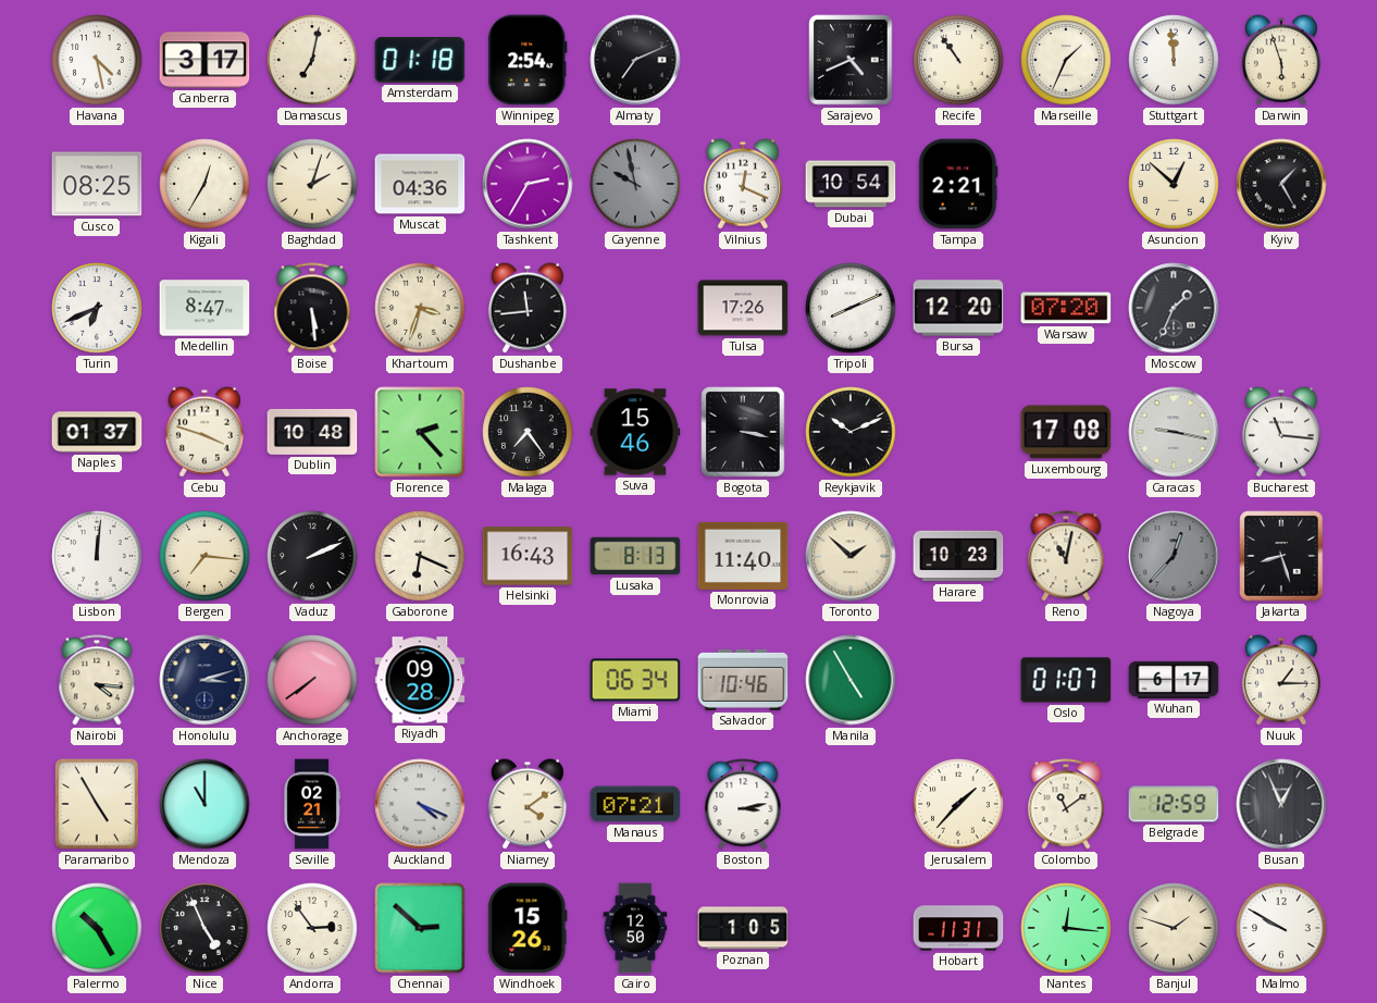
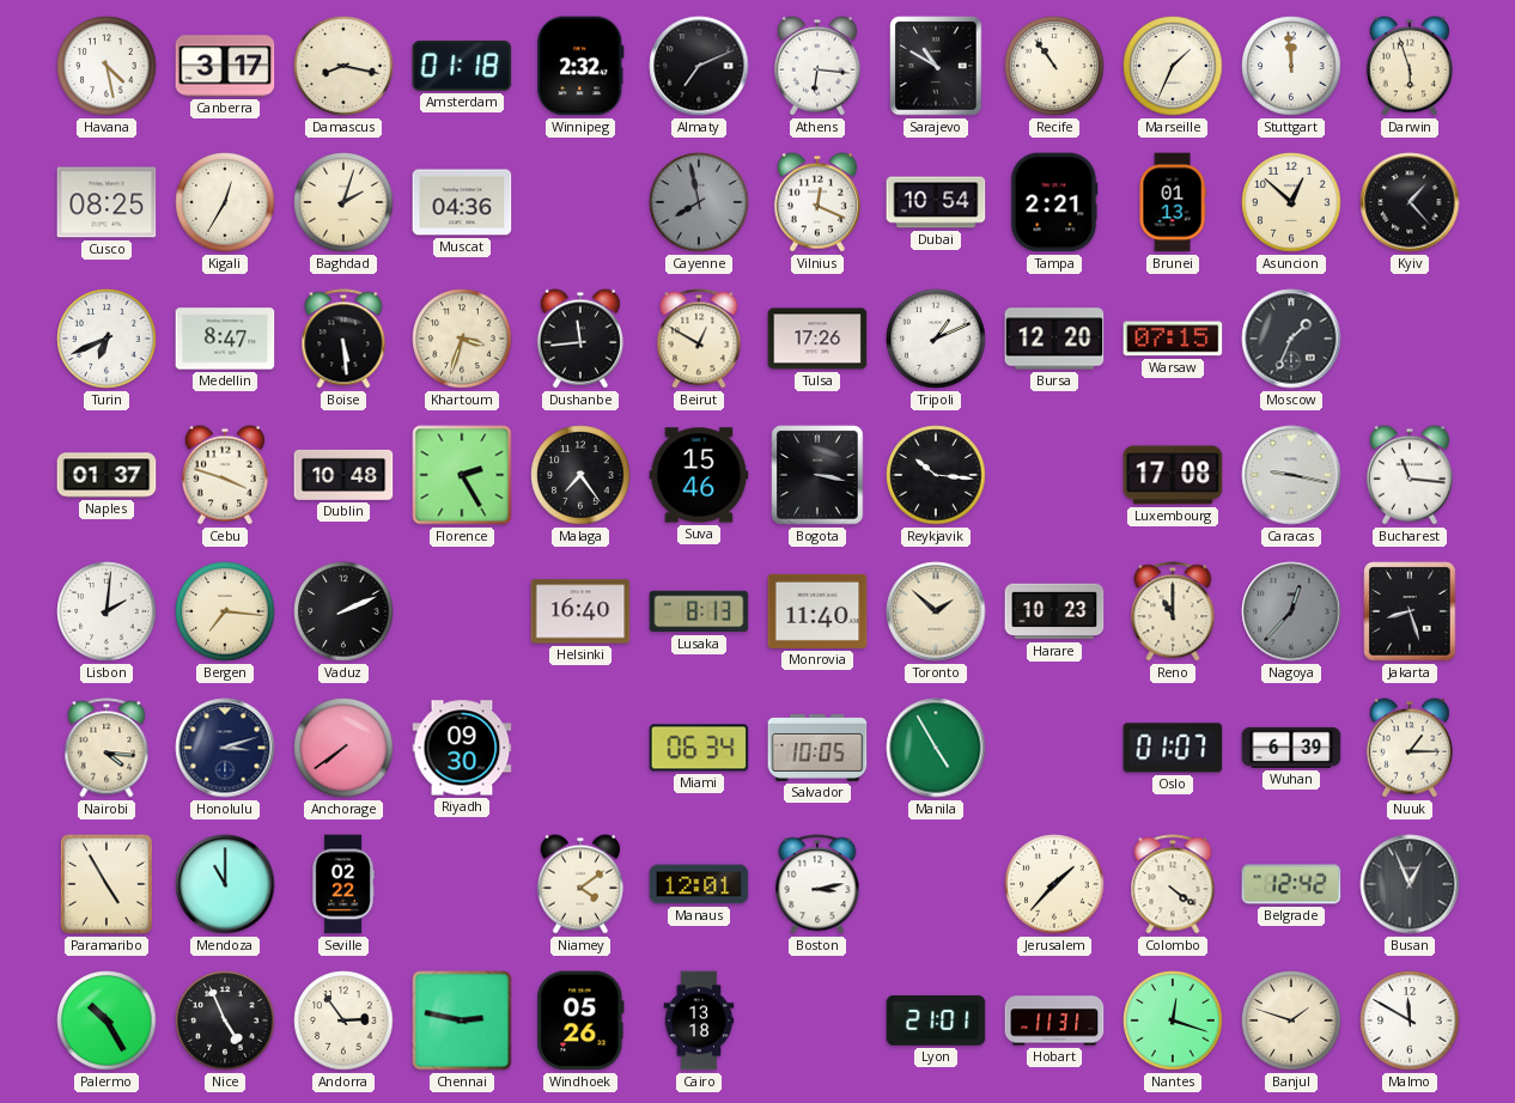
Damascus: 7:02 -> 8:17 (343, 66)
Winnipeg: 2:54 -> 2:32 (580, 66)
Athens: none -> 6:16 (817, 66)
Sarajevo: 4:41 -> 10:50 (936, 66)
Tashkent: 2:35 -> none (528, 184)
Cayenne: 9:58 -> 7:58 (699, 202)
Brunei: none -> 01:13 (1173, 202)
Kyiv: 1:25 -> 1:23 (1410, 202)
Beirut: none -> 12:50 (699, 339)
Tripoli: 8:11 -> 1:11 (936, 339)
Warsaw: 07:20 -> 07:15 (1173, 339)
Florence: 2:23 -> 2:25 (462, 475)
Reykjavik: 10:11 -> 10:16 (936, 475)
Lisbon: 12:01 -> 2:01 (107, 611)
Gaborone: 6:19 -> none (420, 556)
Helsinki: 16:43 -> 16:40 (580, 611)
Reno: 11:02 -> 11:00 (1173, 611)
Riyadh: 09:28 -> 09:30 (462, 748)
Salvador: 10:46 -> 10:05 (817, 748)
Wuhan: 6:17 -> 6:39 (1291, 748)
Seville: 02:21 -> 02:22 (343, 884)
Auckland: 4:19 -> none (420, 804)
Manaus: 07:21 -> 12:01 (699, 884)
Colombo: 11:09 -> 4:21 (1173, 884)
Belgrade: 12:59 -> 12:42 (1291, 884)
Chennai: 2:52 -> 2:47 (462, 1020)
Windhoek: 15:26 -> 05:26 (580, 1020)
Cairo: 12:50 -> 13:18 (699, 1020)
Poznan: 1:05 -> none (743, 928)
Lyon: none -> 21:01 (936, 1020)
Nantes: 12:16 -> 12:18 (1173, 1020)
Malmo: 9:50 -> 11:50 (1410, 1020)
